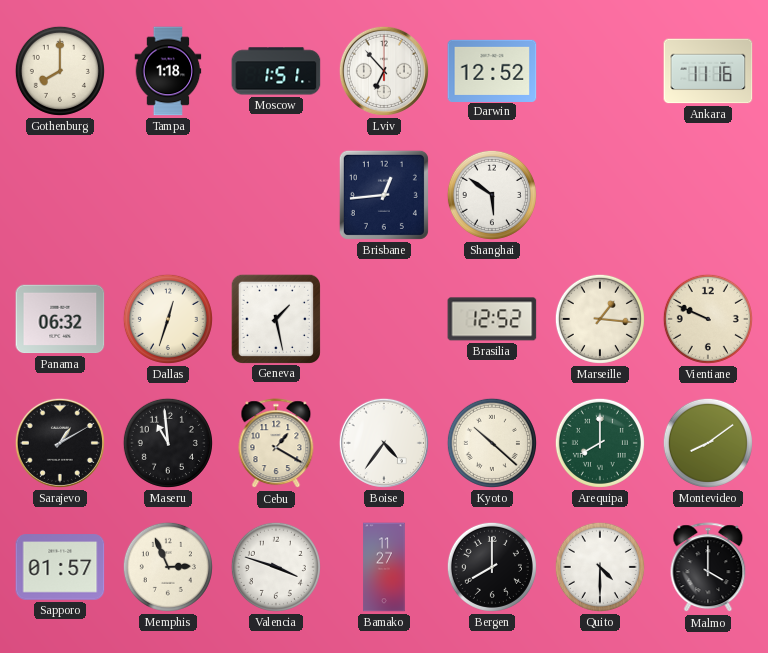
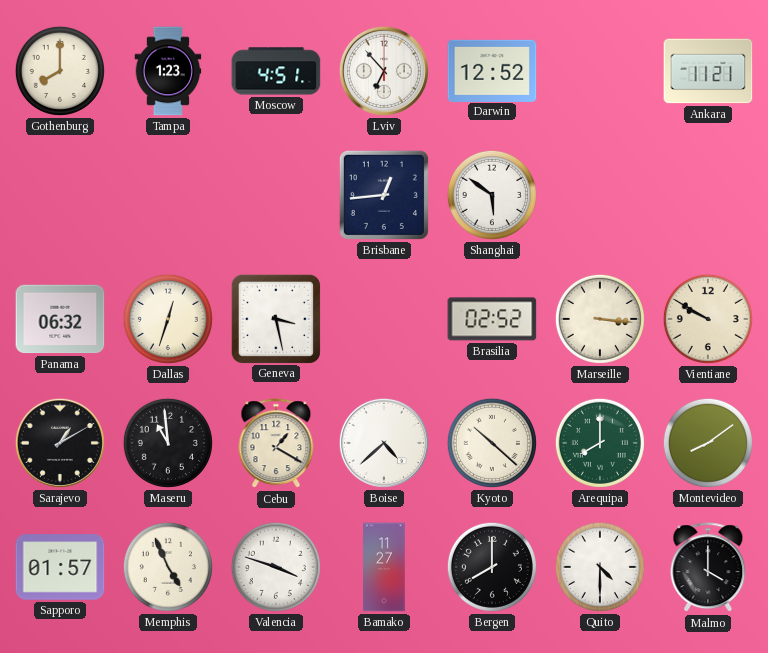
Tampa: 1:18 -> 1:23 (168, 71)
Moscow: 1:51 -> 4:51 (276, 71)
Ankara: 11:16 -> 11:21 (708, 71)
Geneva: 1:28 -> 3:28 (275, 318)
Brasilia: 12:52 -> 02:52 (492, 319)
Marseille: 1:16 -> 3:16 (600, 319)
Vientiane: 9:49 -> 9:50 (708, 319)
Boise: 4:36 -> 4:38 (384, 443)
Memphis: 2:56 -> 4:56 (168, 567)
